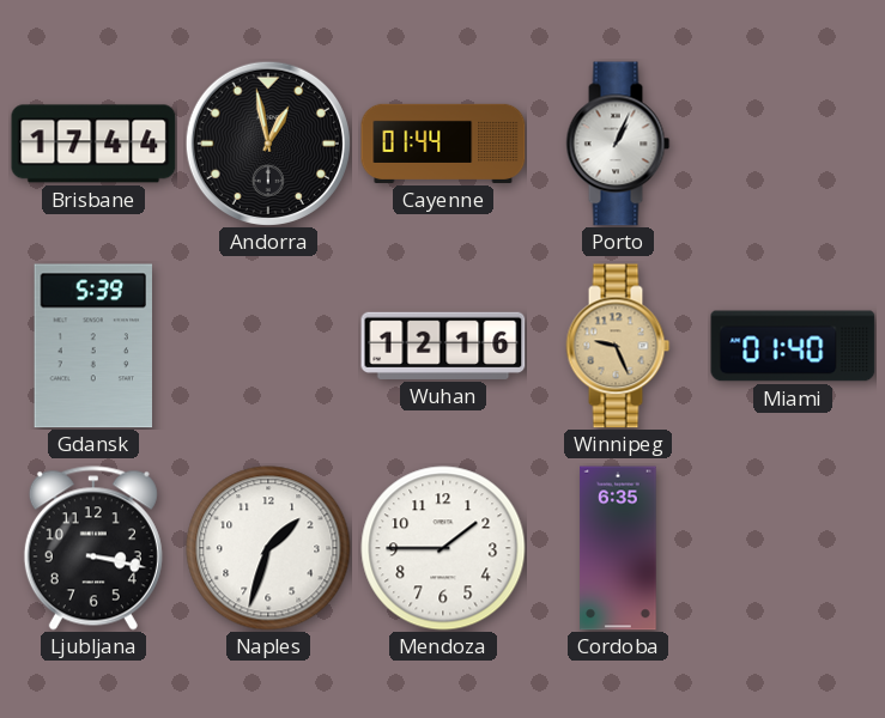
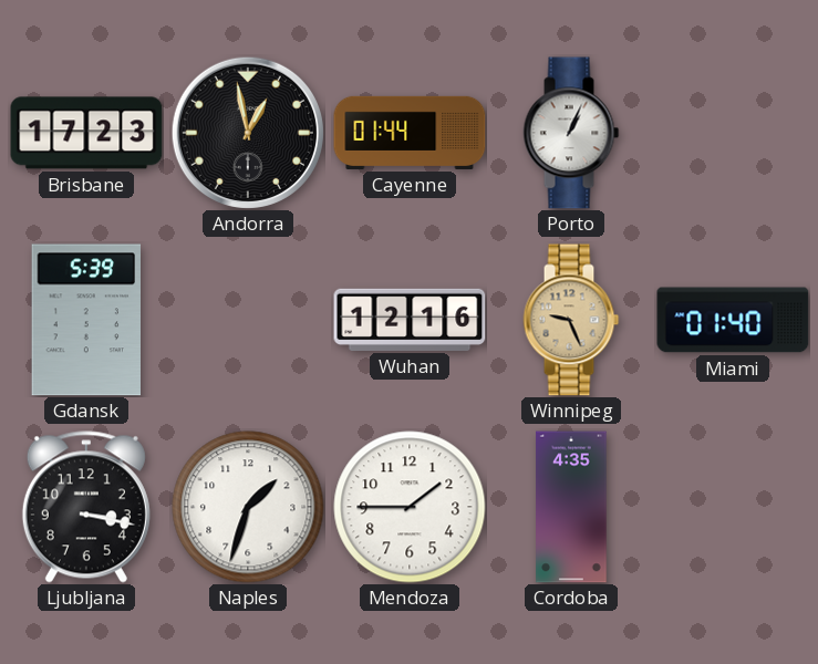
Brisbane: 17:44 -> 17:23 (86, 133)
Cordoba: 6:35 -> 4:35 (571, 507)
